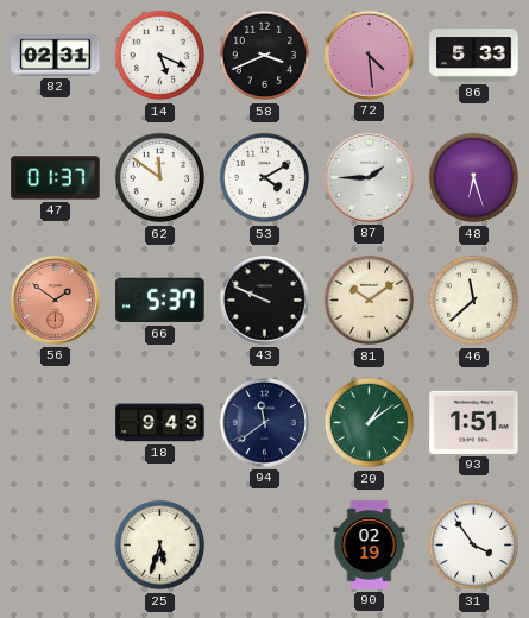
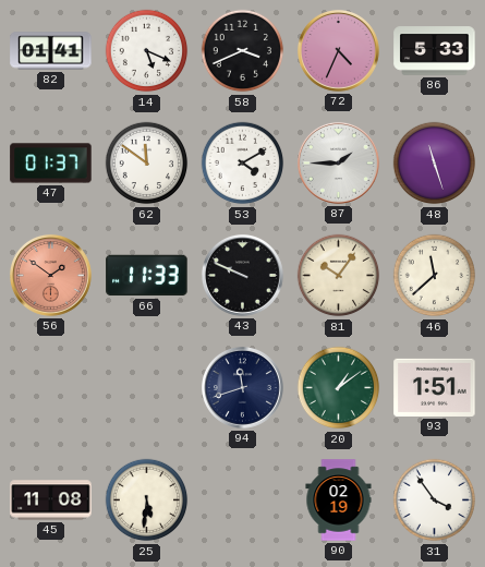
82: 02:31 -> 01:41 (51, 51)
72: 4:29 -> 4:34 (338, 50)
48: 6:27 -> 11:27 (435, 164)
66: 5:37 -> 11:33 (147, 276)
81: 10:09 -> 10:06 (339, 276)
18: 9:43 -> none (160, 423)
94: 11:39 -> 11:42 (242, 387)
45: none -> 11:08 (51, 500)
25: 5:33 -> 5:31 (147, 500)
